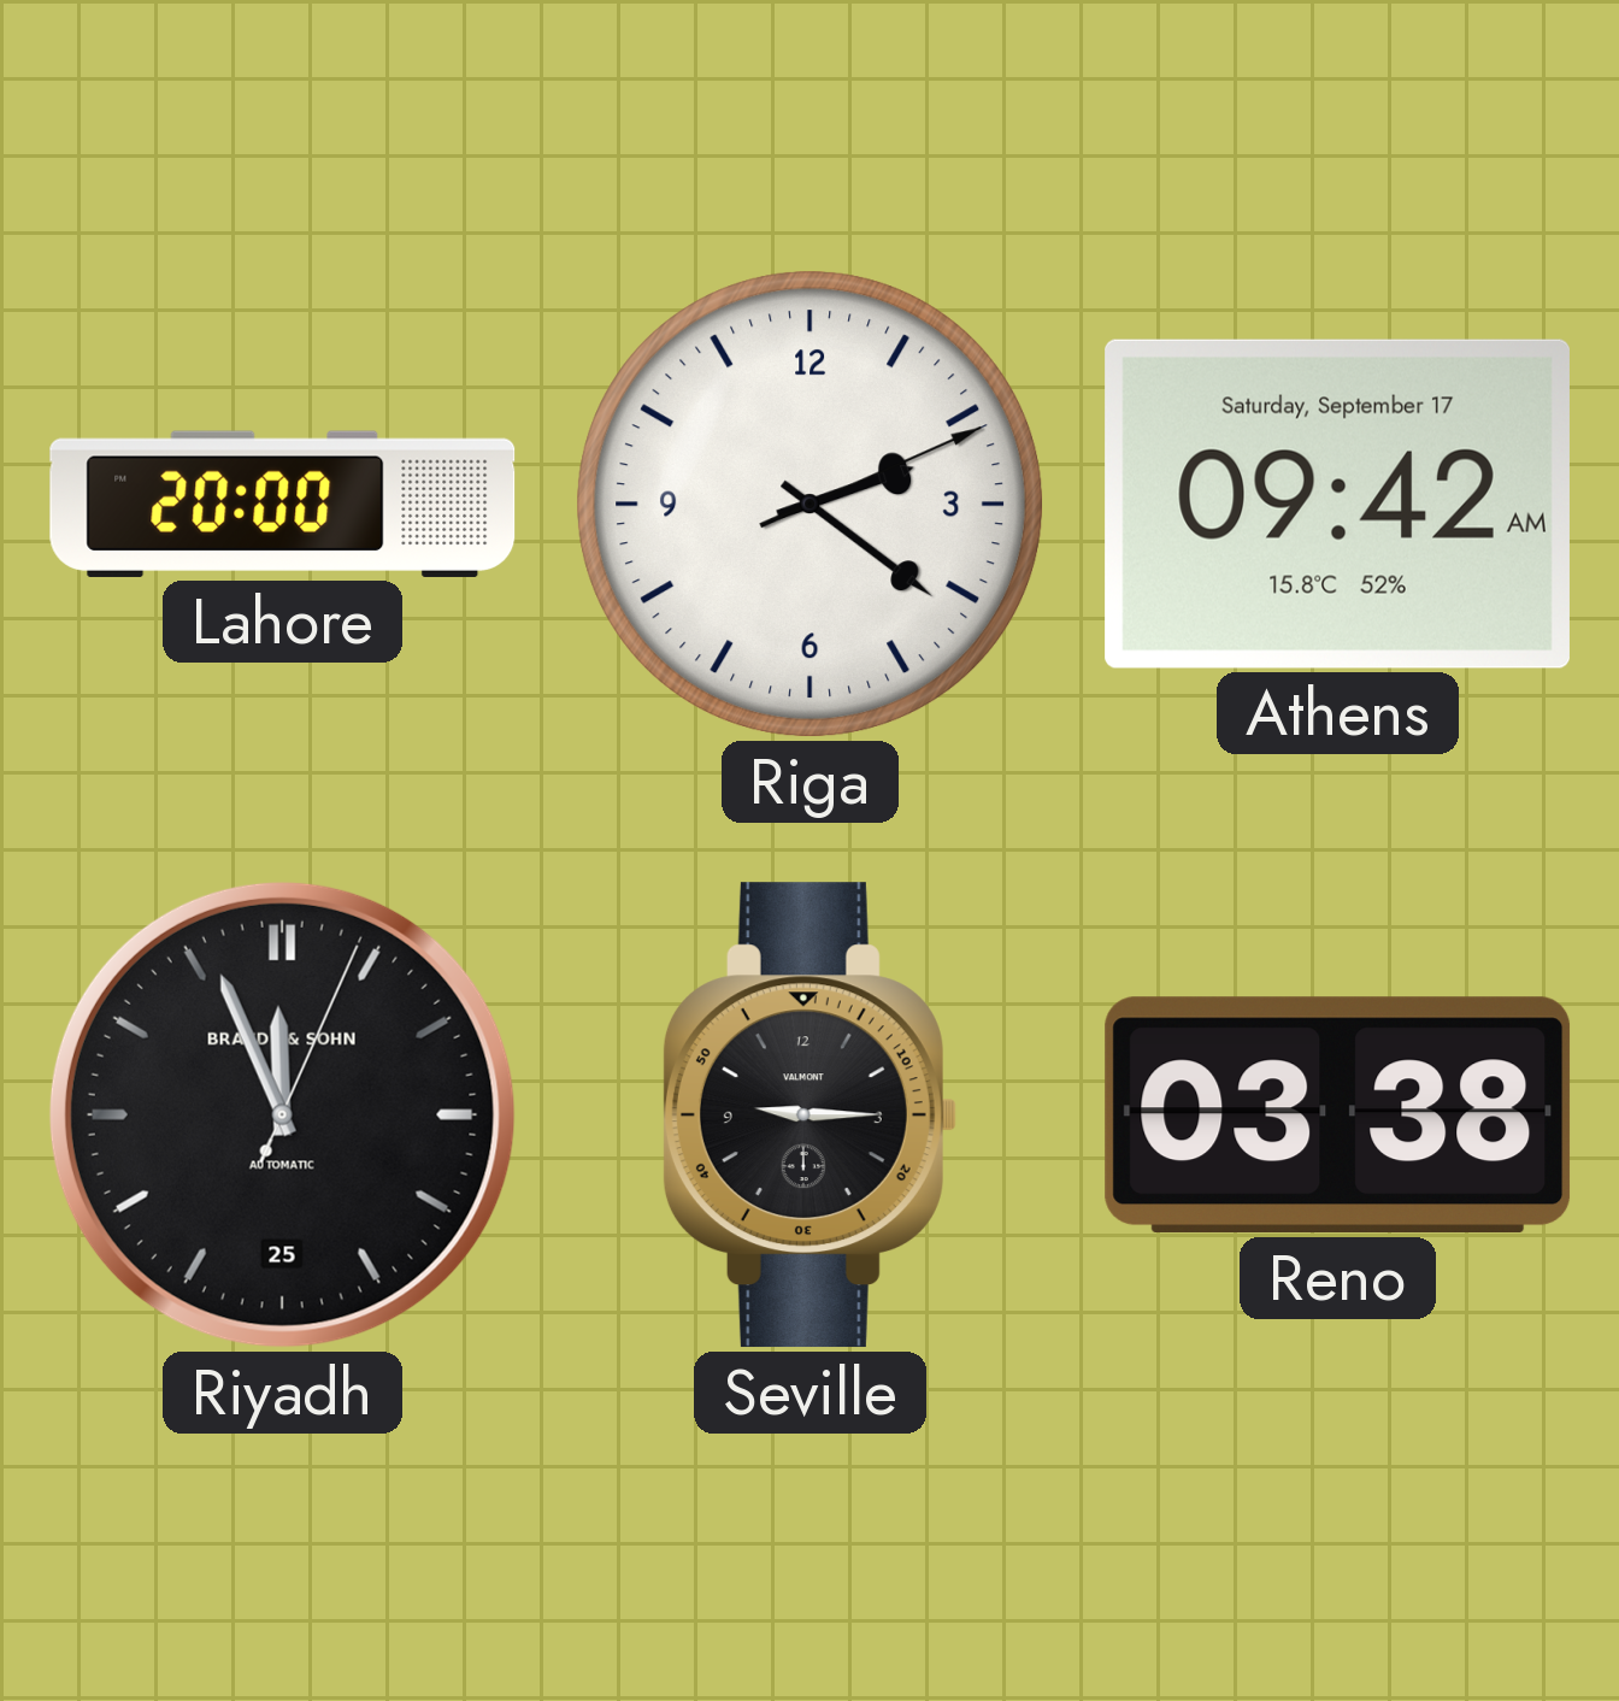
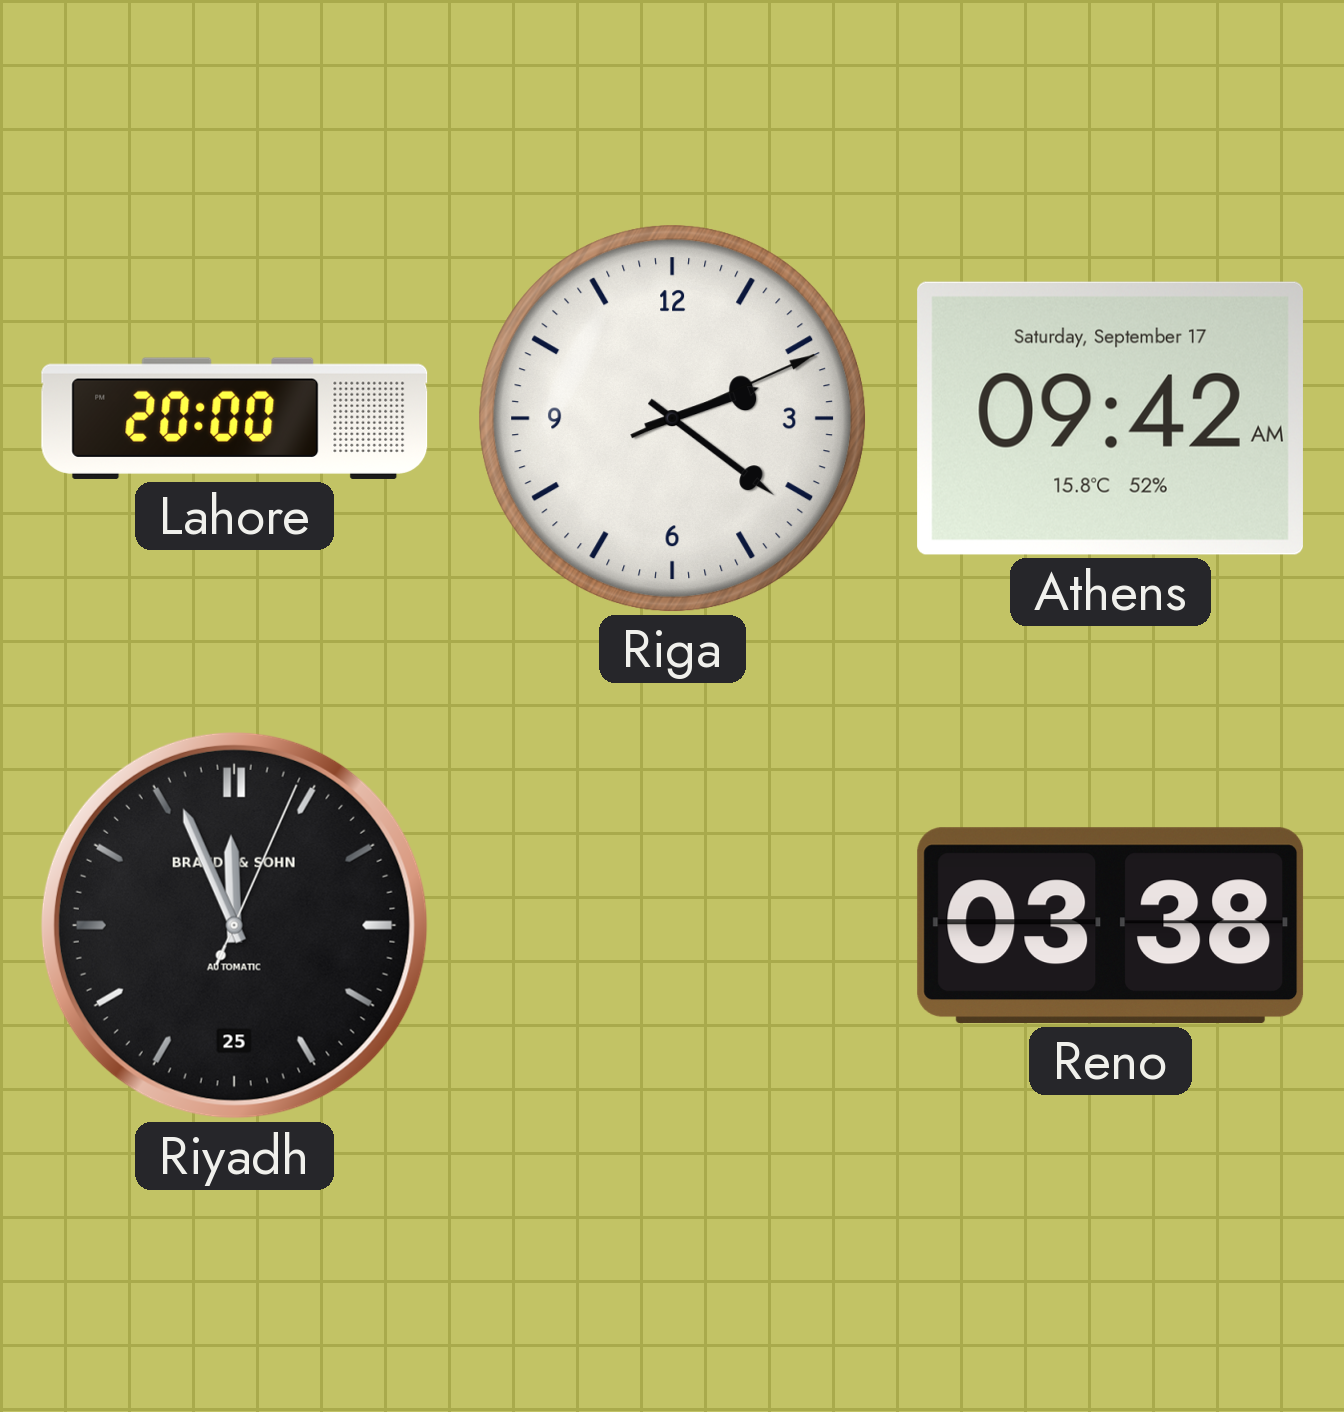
Seville: 9:15 -> none (810, 1116)
